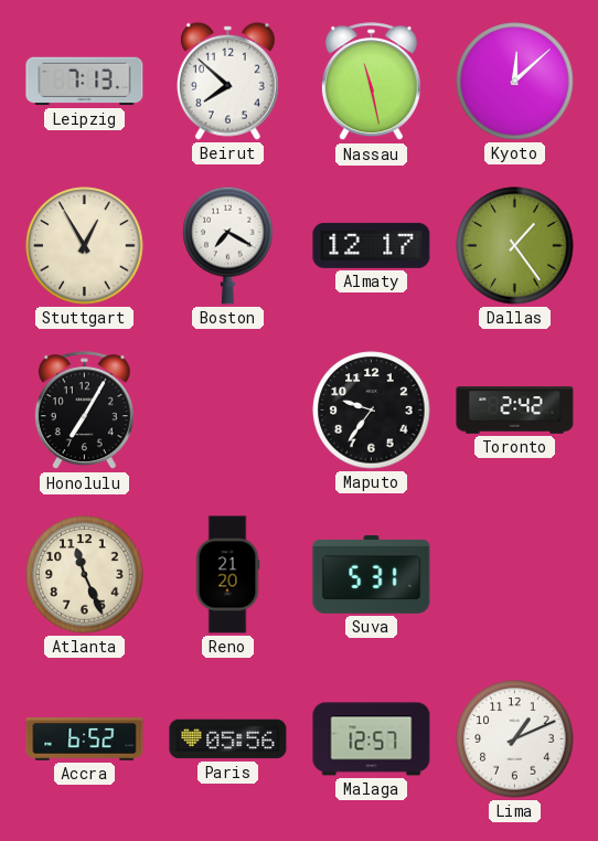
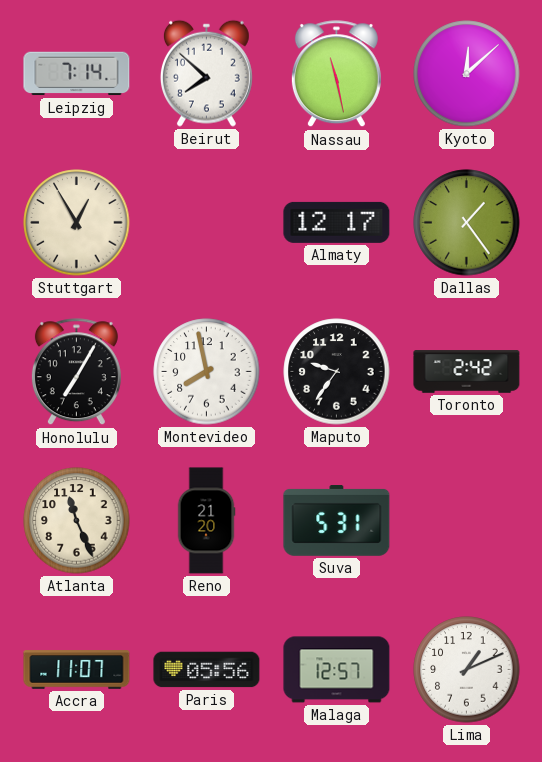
Leipzig: 7:13 -> 7:14 (77, 74)
Boston: 7:20 -> none (228, 245)
Montevideo: none -> 7:58 (207, 372)
Accra: 6:52 -> 11:07 (77, 670)
